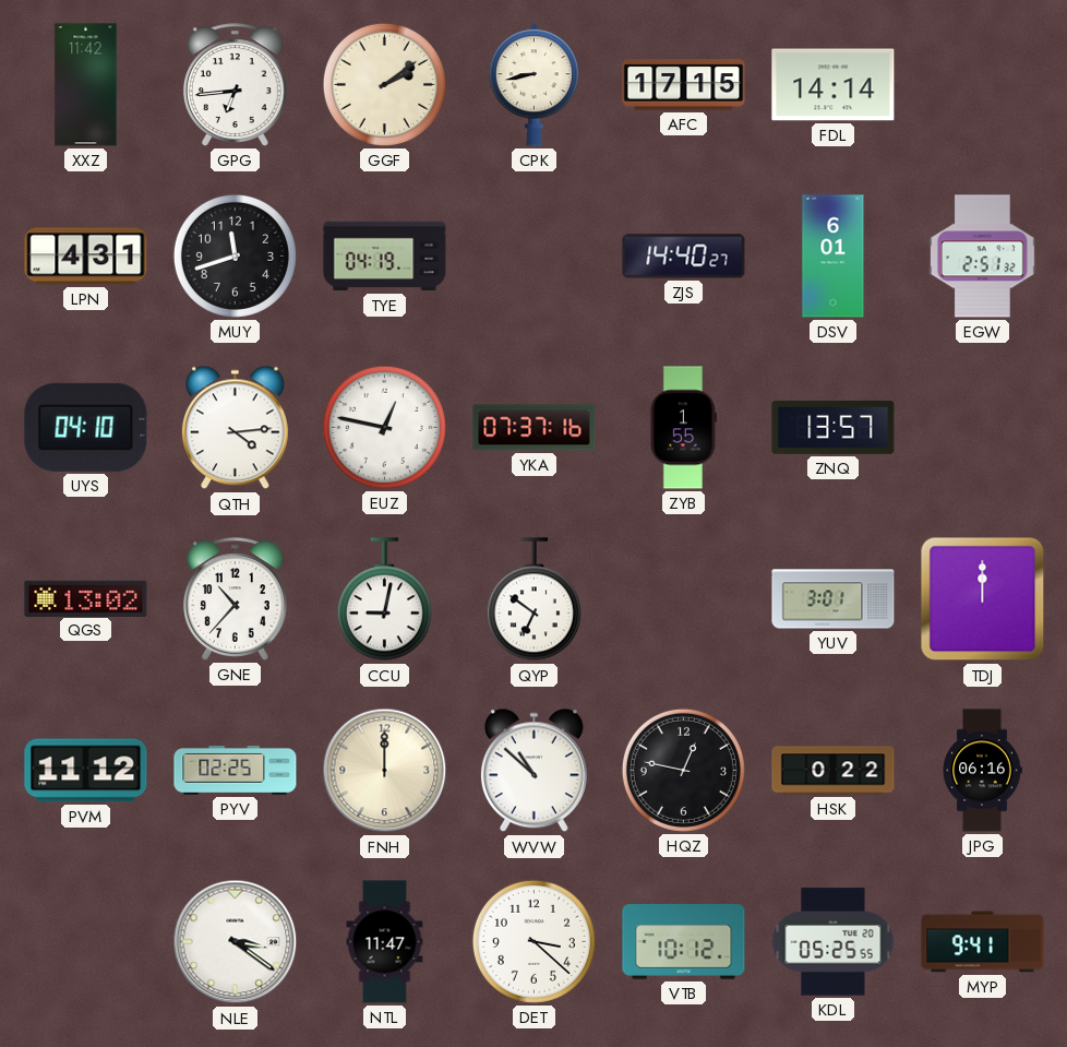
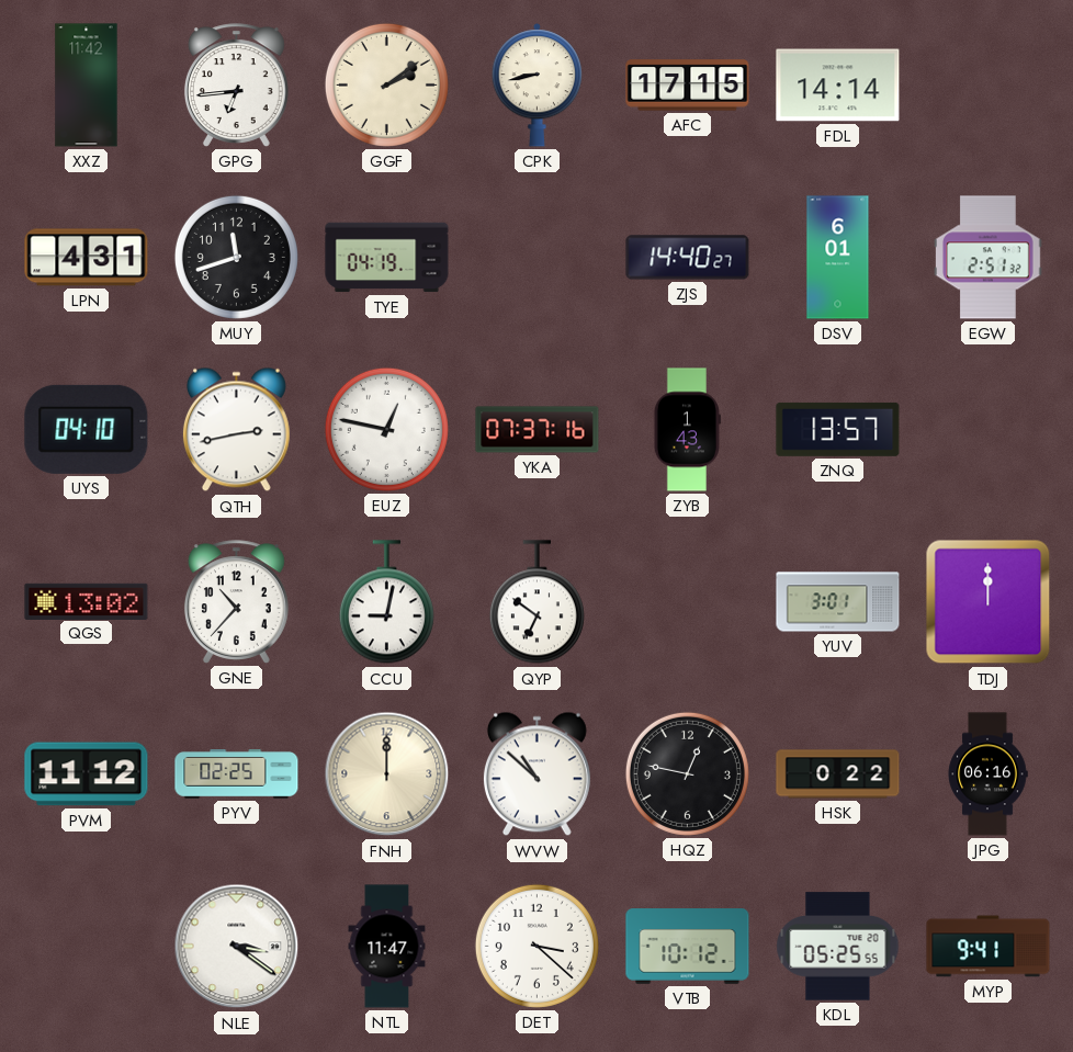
QTH: 4:14 -> 2:43 (236, 430)
ZYB: 1:55 -> 1:43 (687, 430)
